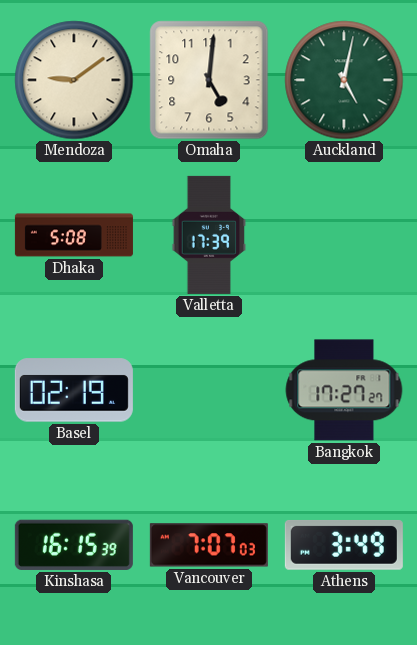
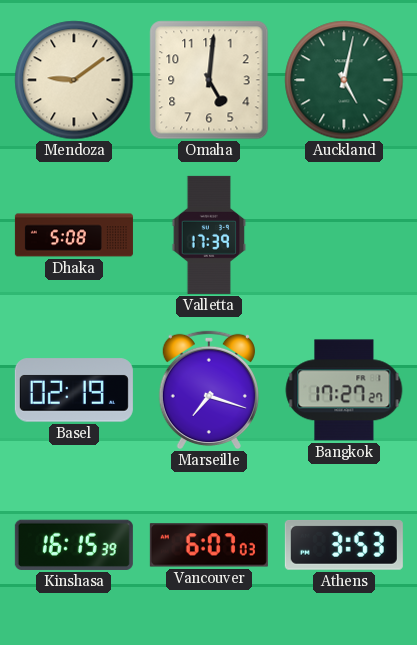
Marseille: none -> 7:18 (209, 390)
Vancouver: 7:07 -> 6:07 (209, 545)
Athens: 3:49 -> 3:53 (344, 545)
